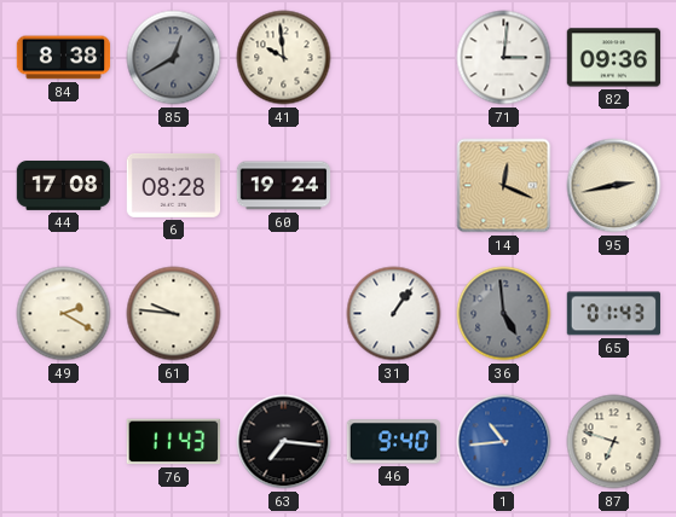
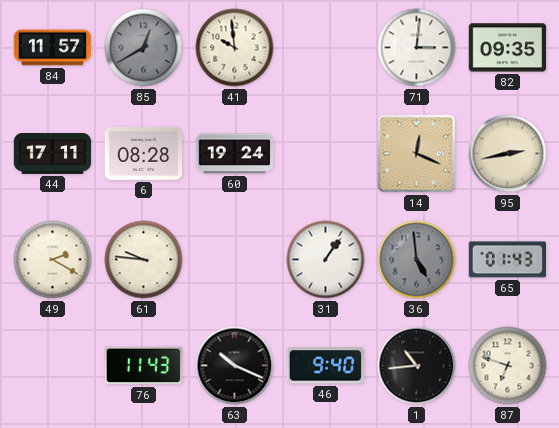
84: 8:38 -> 11:57 (53, 48)
82: 09:36 -> 09:35 (508, 48)
44: 17:08 -> 17:11 (53, 154)
63: 7:16 -> 10:19 (235, 366)
1 dial: blue -> black (417, 366)
